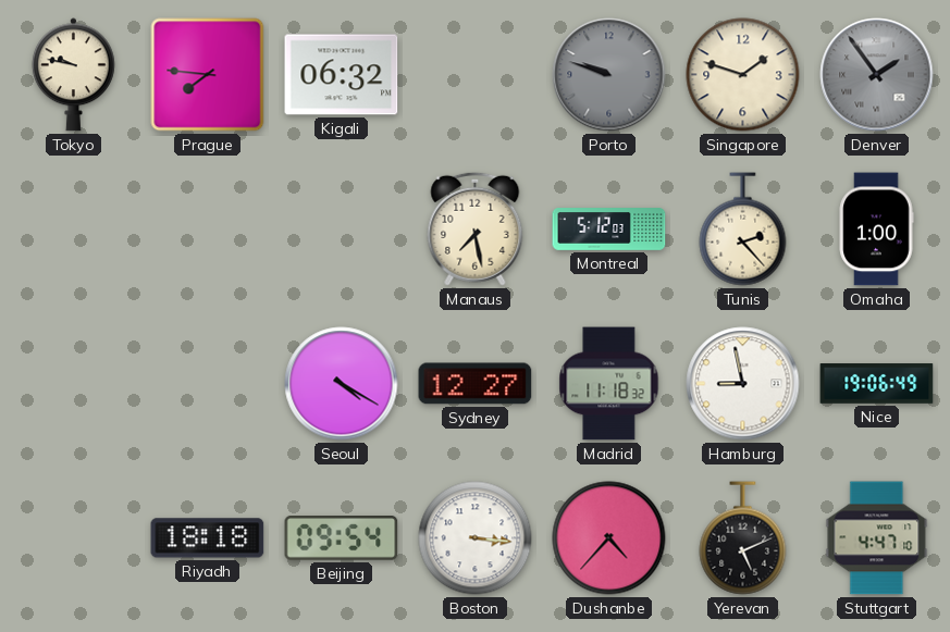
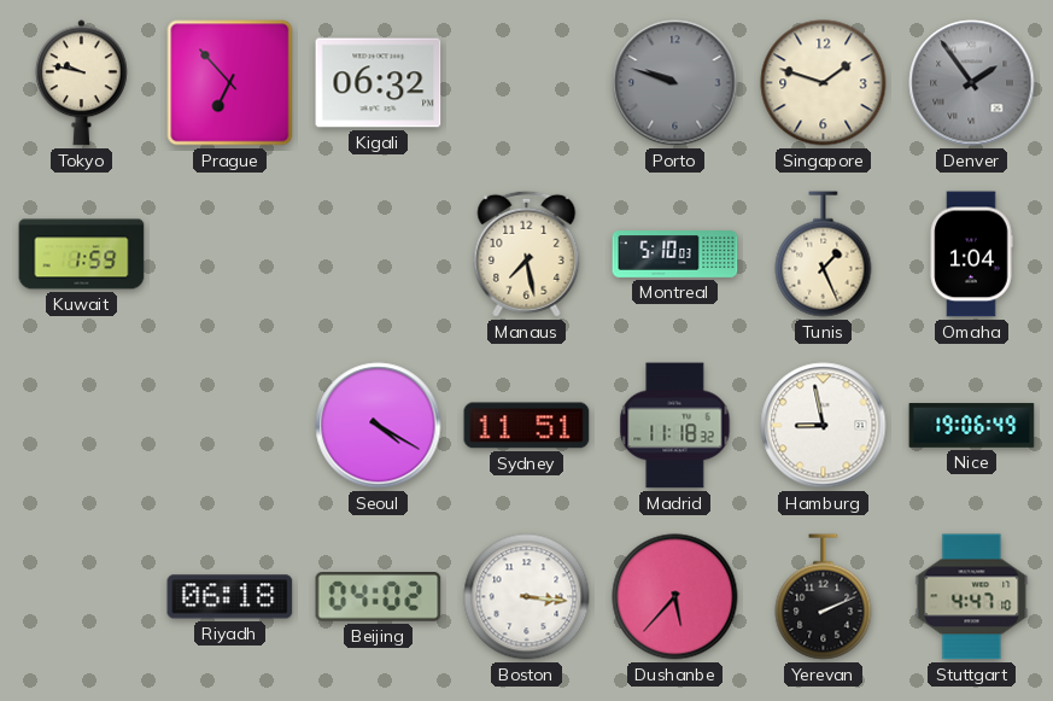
Prague: 7:46 -> 6:53 (230, 83)
Kuwait: none -> 1:59 (82, 255)
Montreal: 5:12 -> 5:10 (675, 255)
Tunis: 2:23 -> 1:26 (824, 255)
Omaha: 1:00 -> 1:04 (971, 255)
Sydney: 12:27 -> 11:51 (527, 426)
Riyadh: 18:18 -> 06:18 (230, 597)
Beijing: 09:54 -> 04:02 (379, 597)
Dushanbe: 4:37 -> 5:37 (675, 597)
Yerevan: 5:11 -> 2:11 (824, 597)
